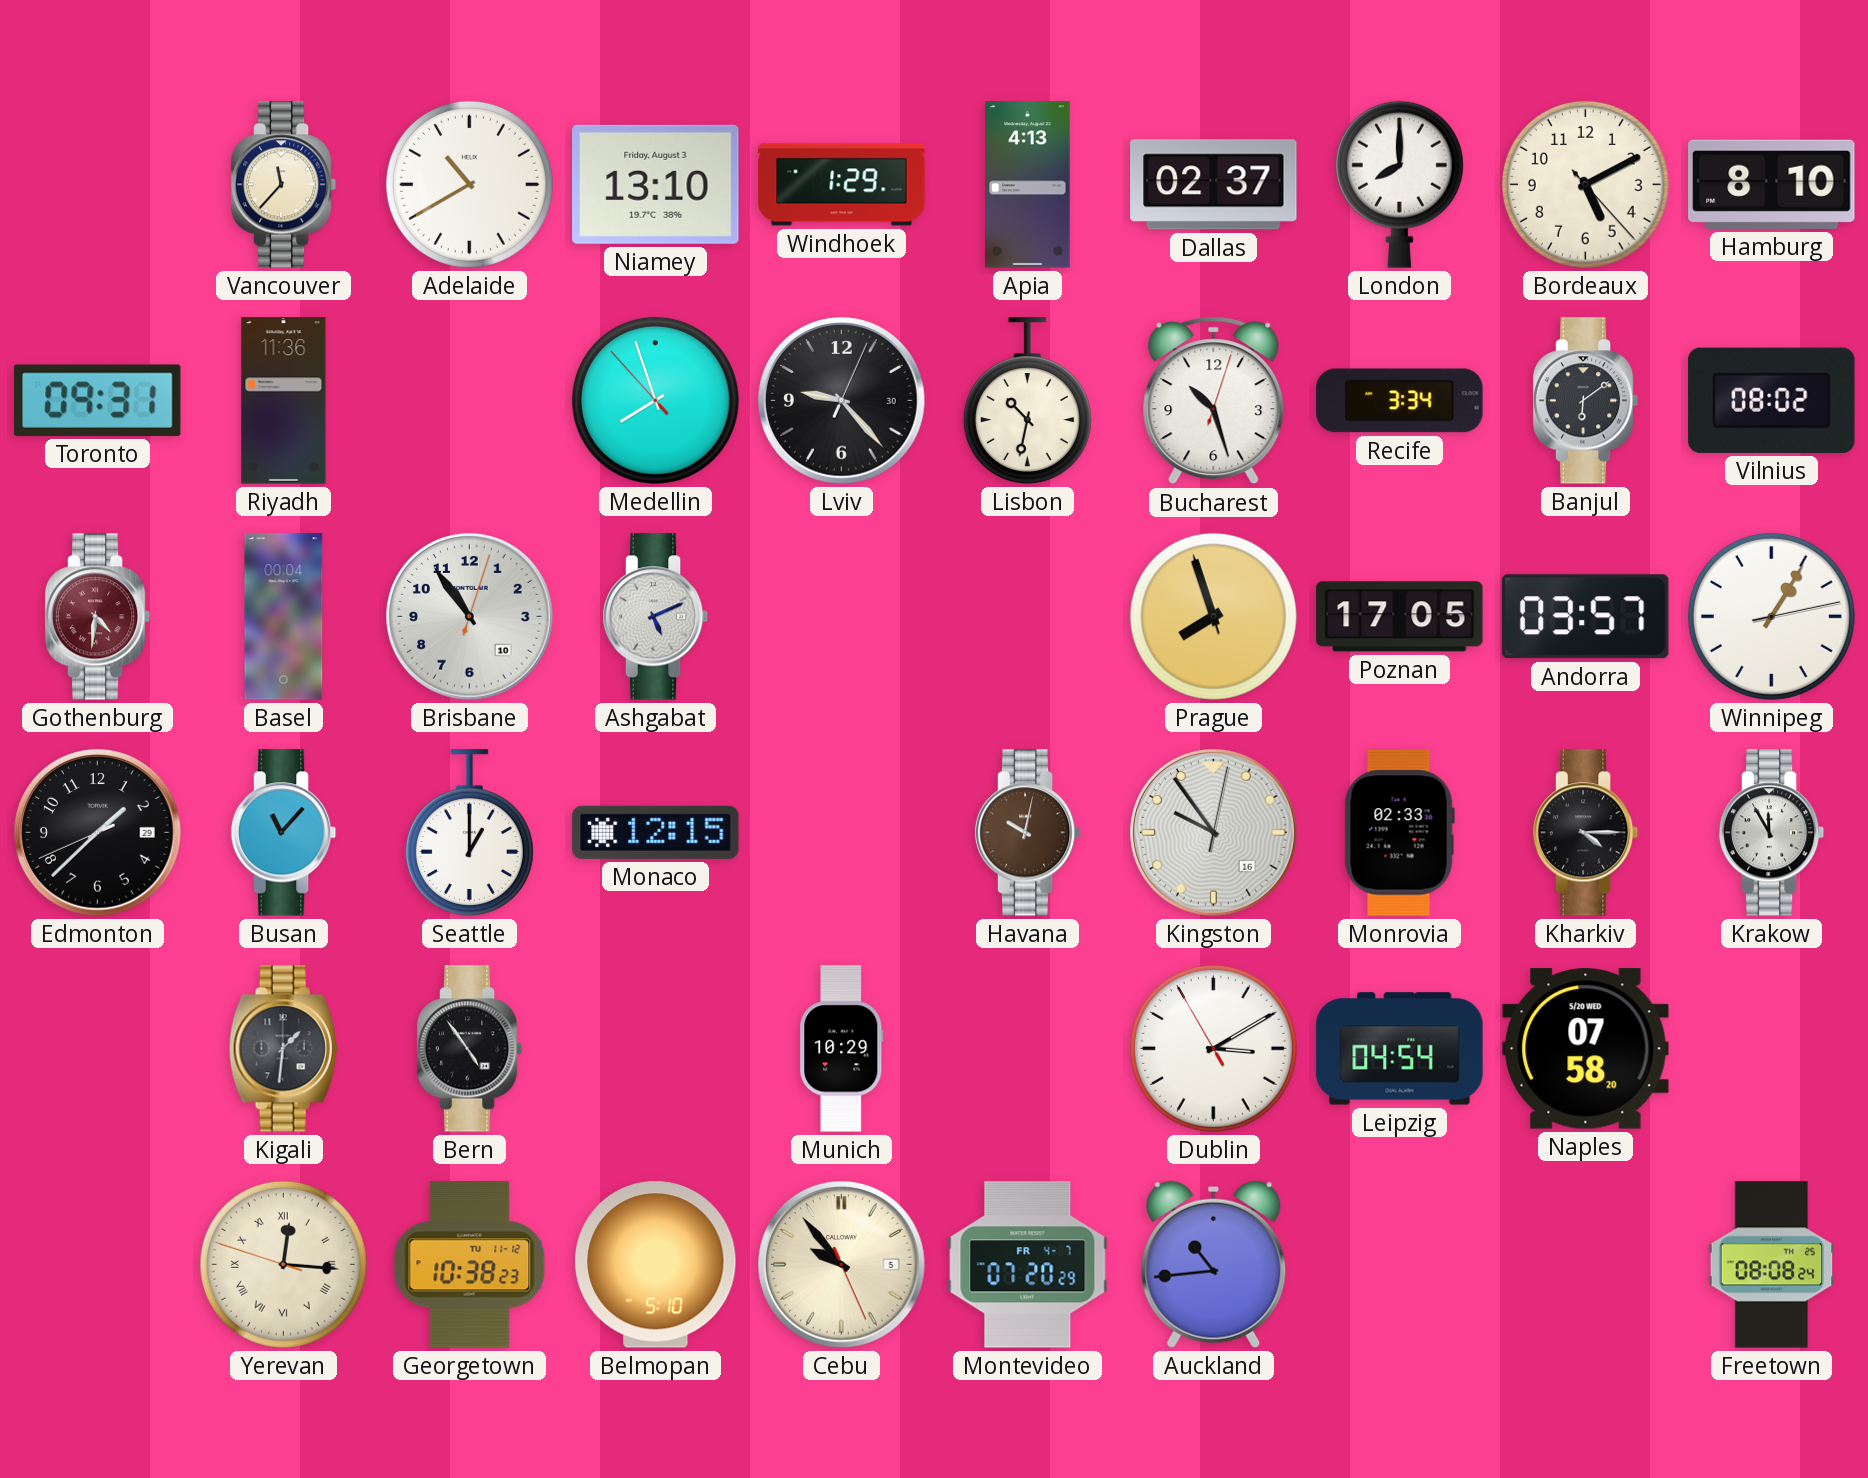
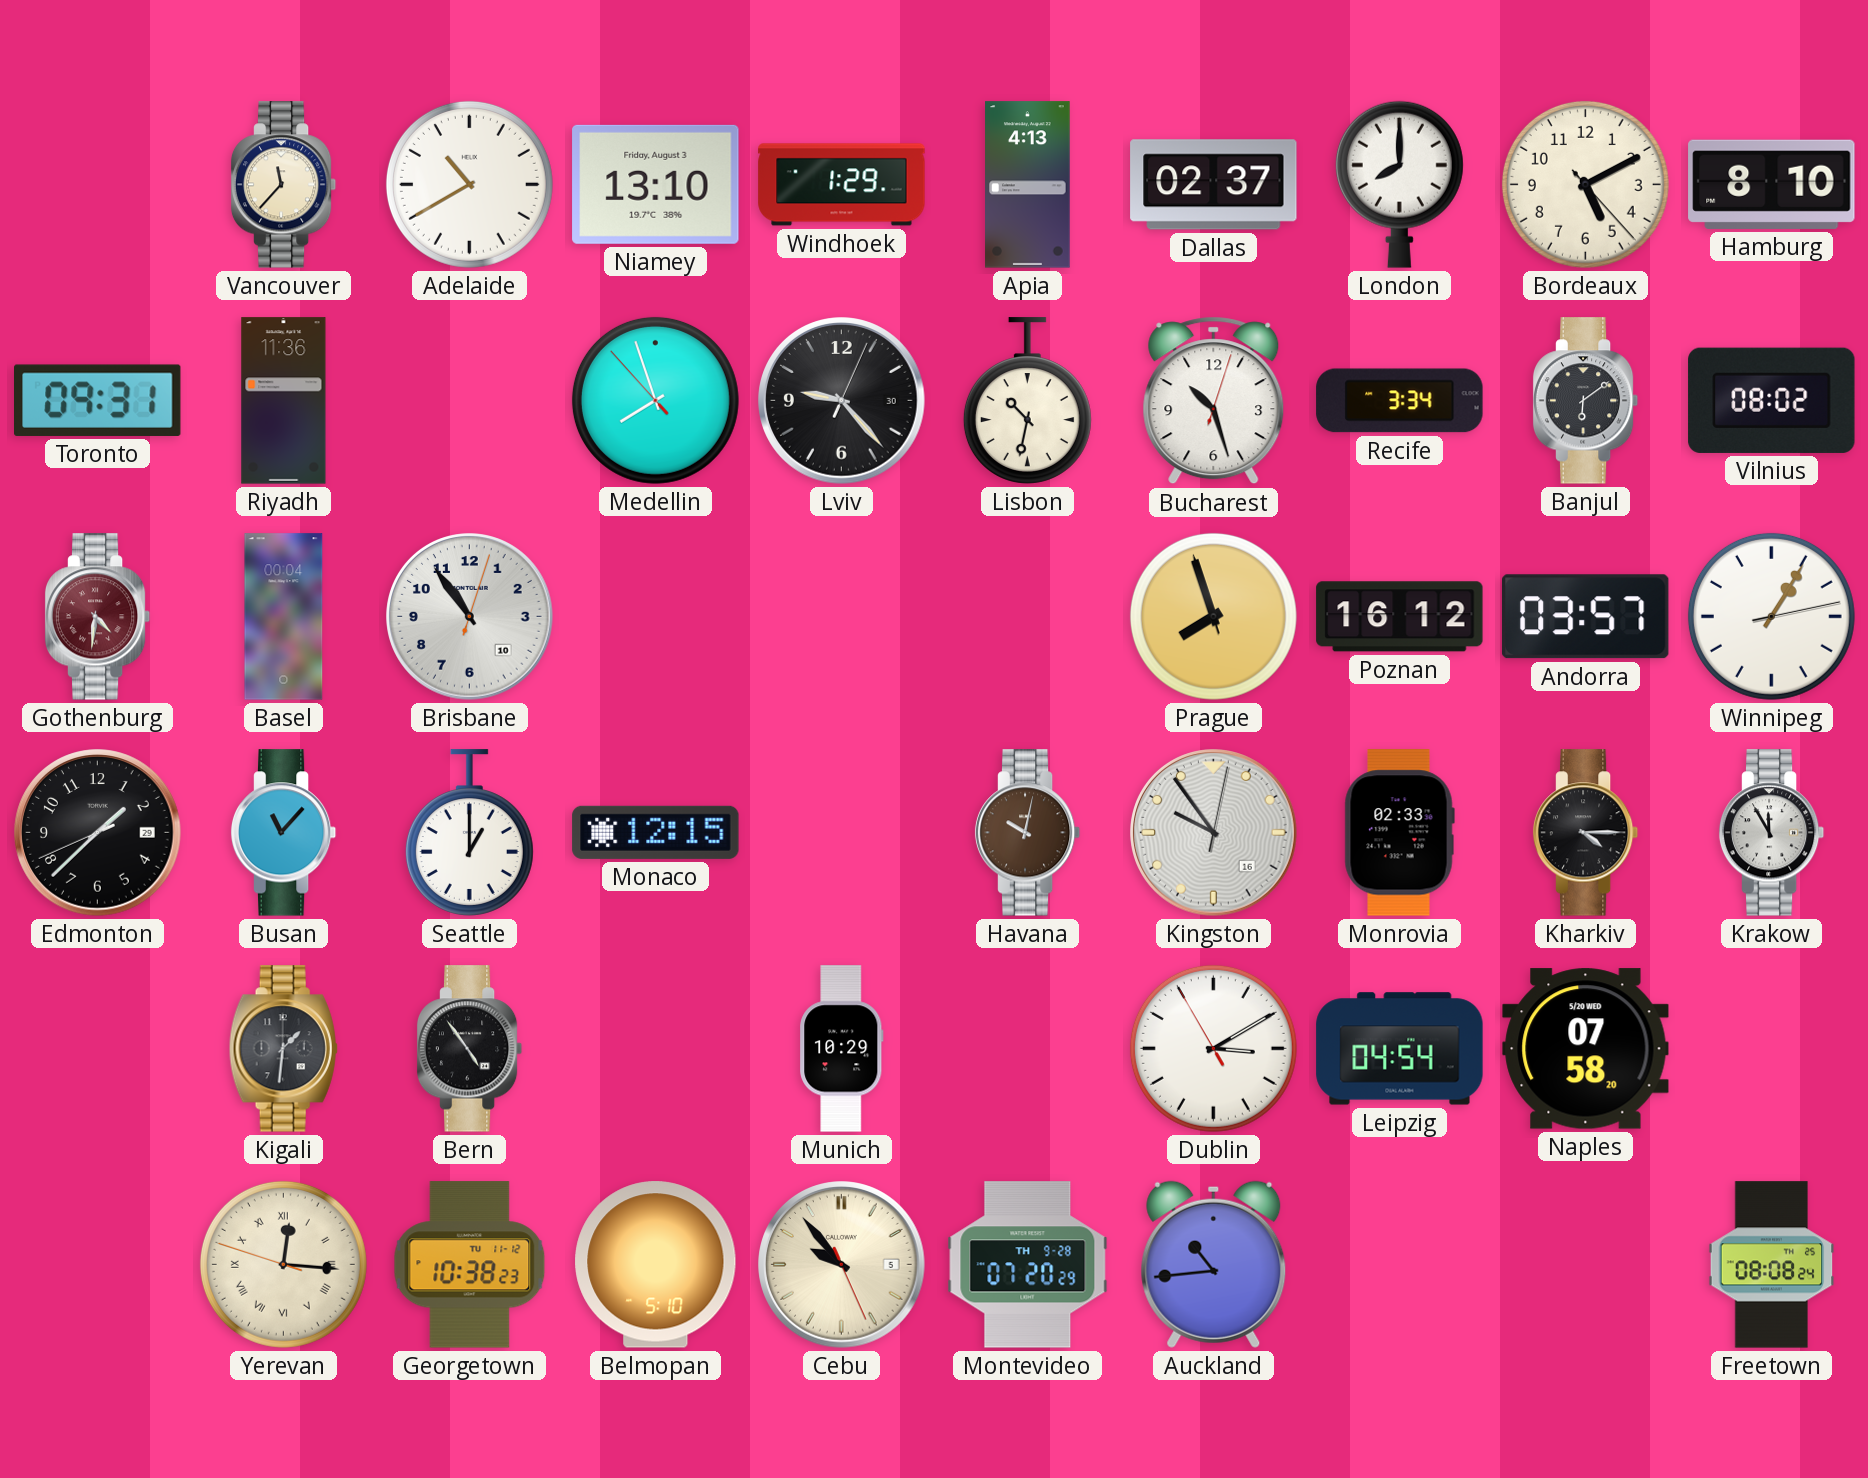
Ashgabat: 5:11 -> none (656, 617)
Poznan: 17:05 -> 16:12 (1400, 617)
Montevideo date: FR 4-7 -> TH 9-28 (1028, 1265)
